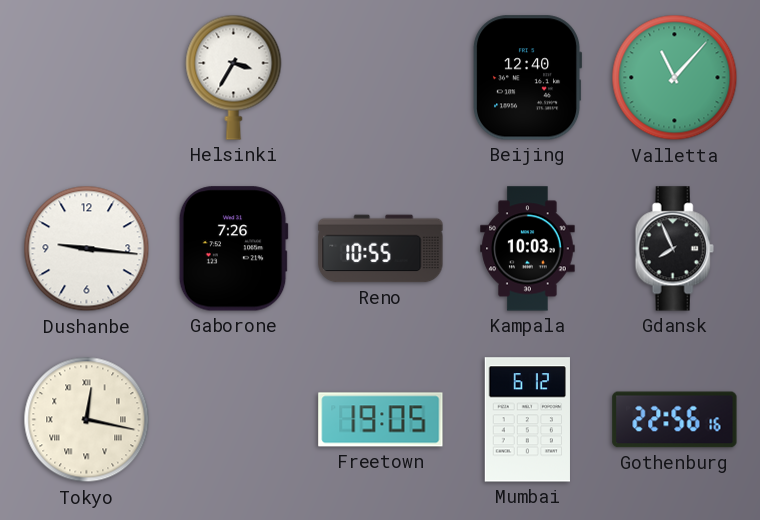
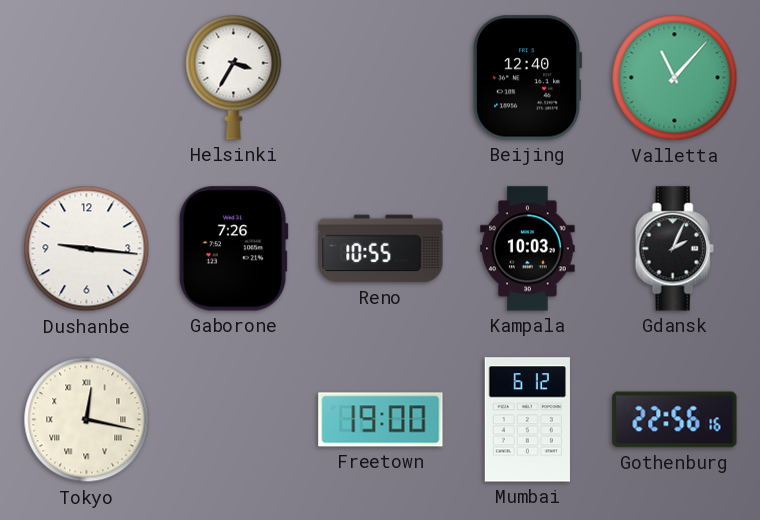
Gdansk: 7:56 -> 2:04 (674, 249)
Freetown: 19:05 -> 19:00 (381, 420)
